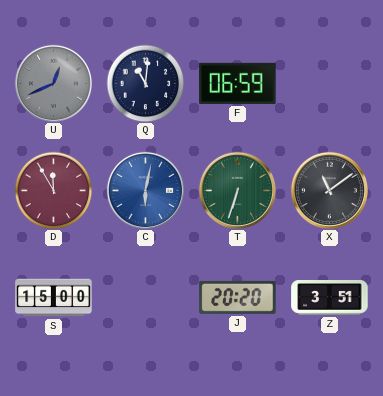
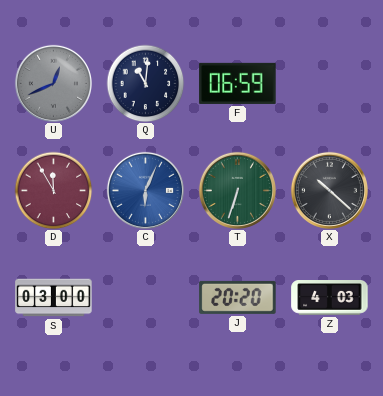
C: 6:02 -> 6:04 (145, 190)
X: 11:09 -> 10:22 (329, 190)
S: 15:00 -> 03:00 (54, 298)
Z: 3:51 -> 4:03 (330, 298)
